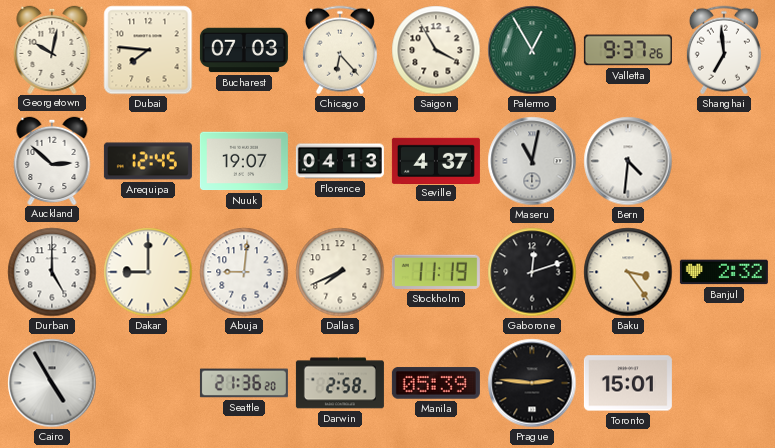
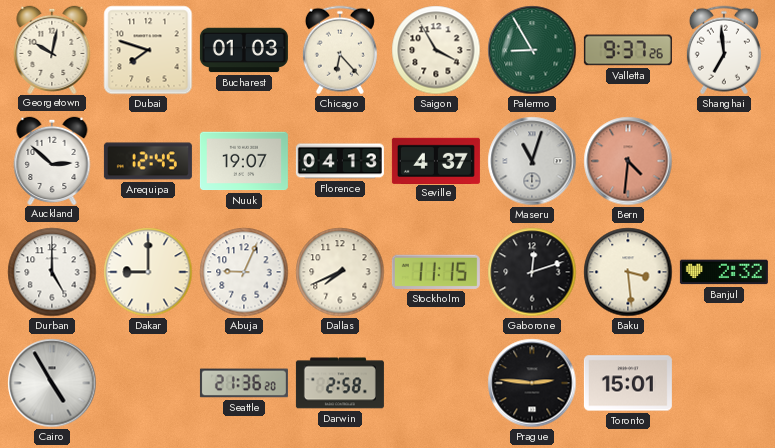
Dubai: 7:46 -> 7:48 (148, 50)
Bucharest: 07:03 -> 01:03 (244, 50)
Palermo: 12:55 -> 8:55 (532, 50)
Maseru: 11:02 -> 11:03 (532, 161)
Bern dial: white -> salmon (628, 161)
Abuja: 9:01 -> 9:04 (244, 272)
Stockholm: 11:19 -> 11:15 (436, 272)
Baku: 3:24 -> 3:29 (628, 272)
Manila: 05:39 -> none (436, 383)
